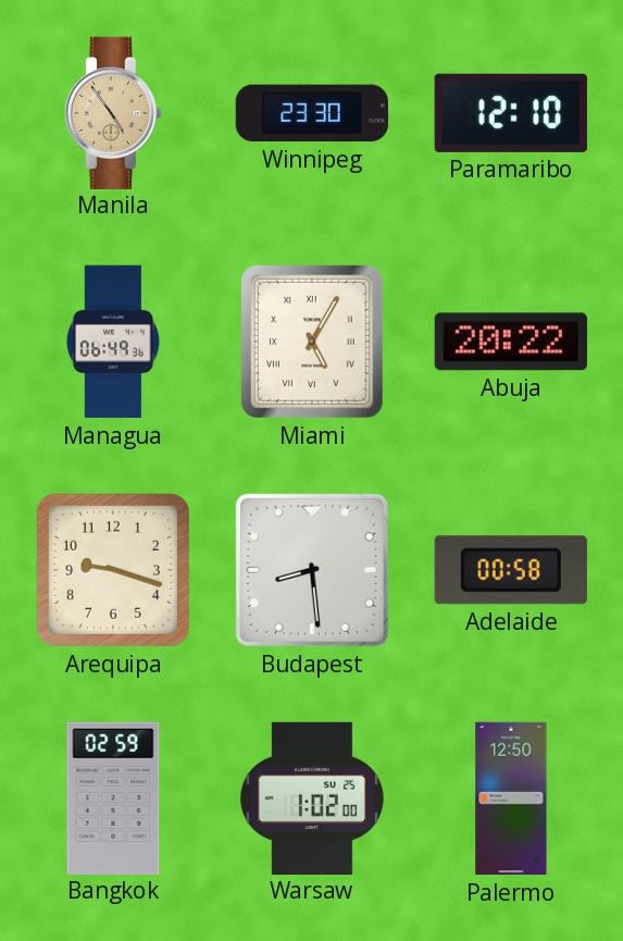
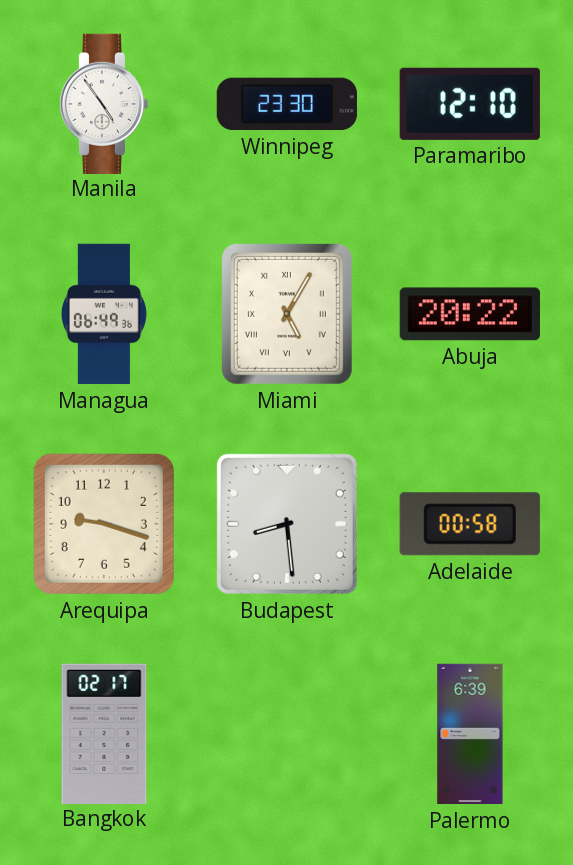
Manila dial: champagne -> white (104, 103)
Bangkok: 02:59 -> 02:17 (104, 733)
Warsaw: 1:02 -> none (312, 797)
Palermo: 12:50 -> 6:39 (470, 734)
